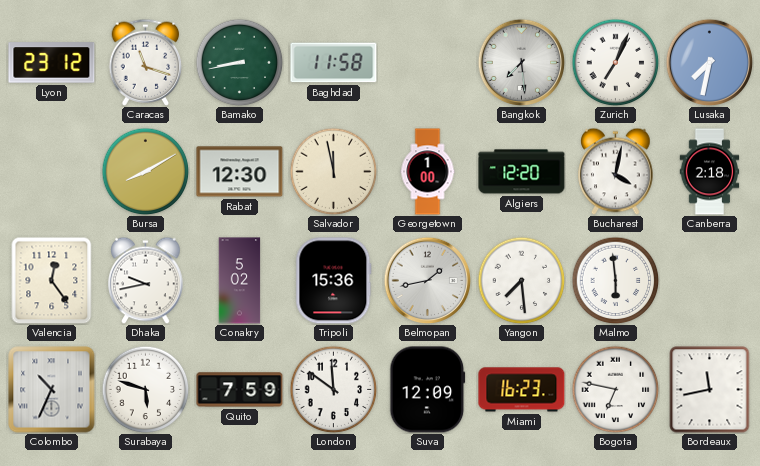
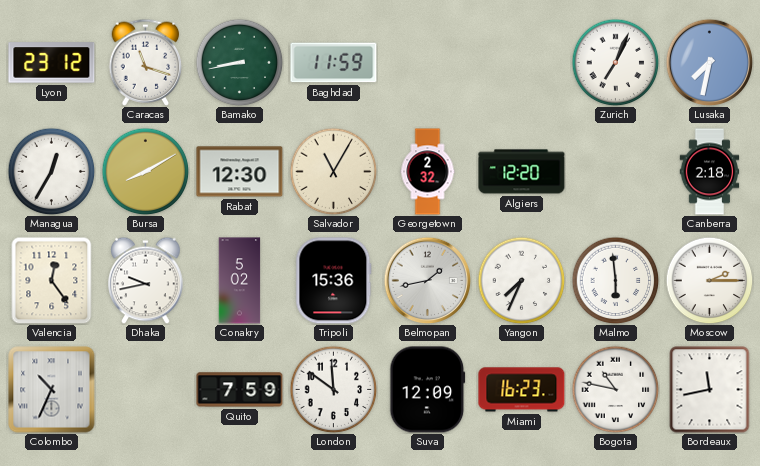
Baghdad: 11:58 -> 11:59 (334, 63)
Bangkok: 7:29 -> none (521, 62)
Managua: none -> 12:35 (51, 171)
Salvador: 11:58 -> 11:05 (333, 171)
Georgetown: 1:00 -> 2:32 (428, 172)
Bucharest: 4:02 -> none (616, 171)
Yangon: 7:29 -> 7:34 (521, 280)
Moscow: none -> 2:15 (709, 280)
Surabaya: 5:48 -> none (145, 389)
Bogota: 6:47 -> 10:47 (615, 389)
